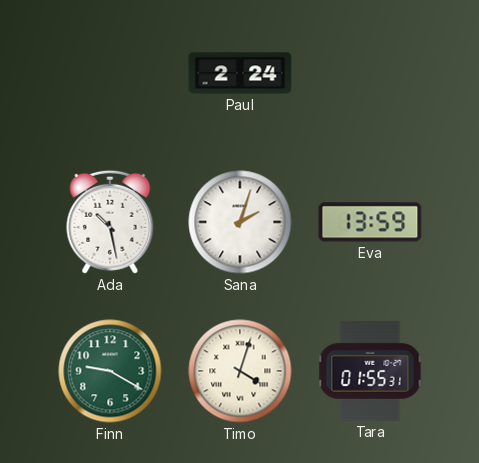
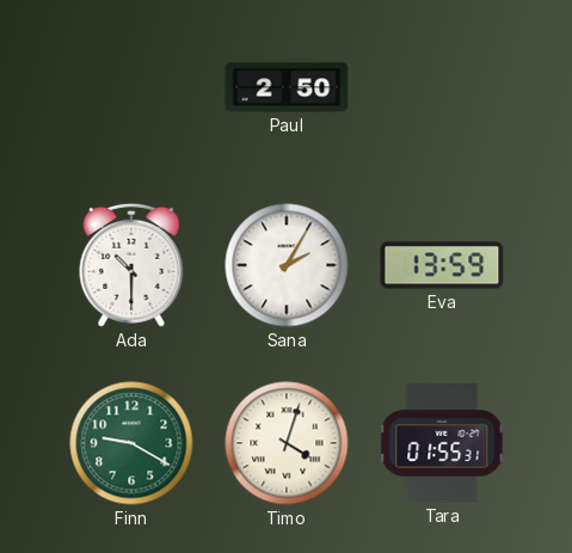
Paul: 2:24 -> 2:50 (287, 87)
Ada: 10:28 -> 10:30 (131, 265)
Sana: 2:03 -> 2:05 (287, 265)
